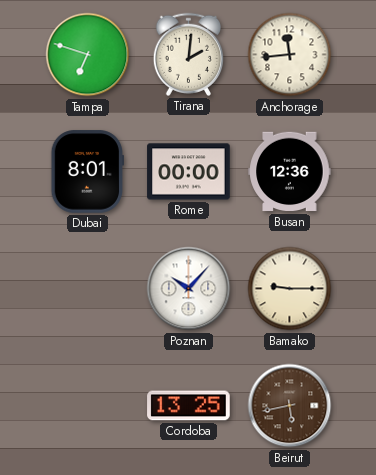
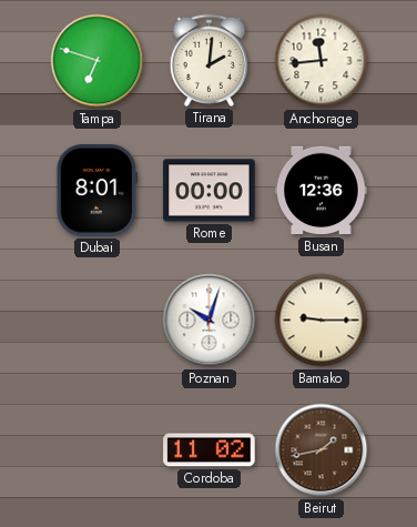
Poznan: 10:07 -> 10:03 (210, 321)
Cordoba: 13:25 -> 11:02 (210, 450)
Beirut: 5:43 -> 1:43 (322, 450)
